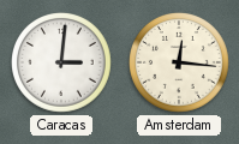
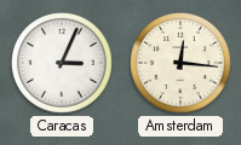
Caracas: 3:01 -> 3:04 (63, 64)
